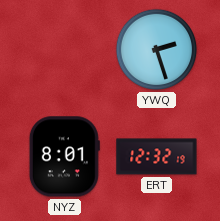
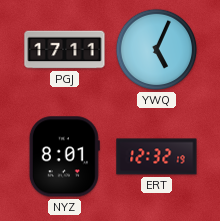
PGJ: none -> 17:11 (65, 50)
YWQ: 2:27 -> 5:04 (157, 50)
